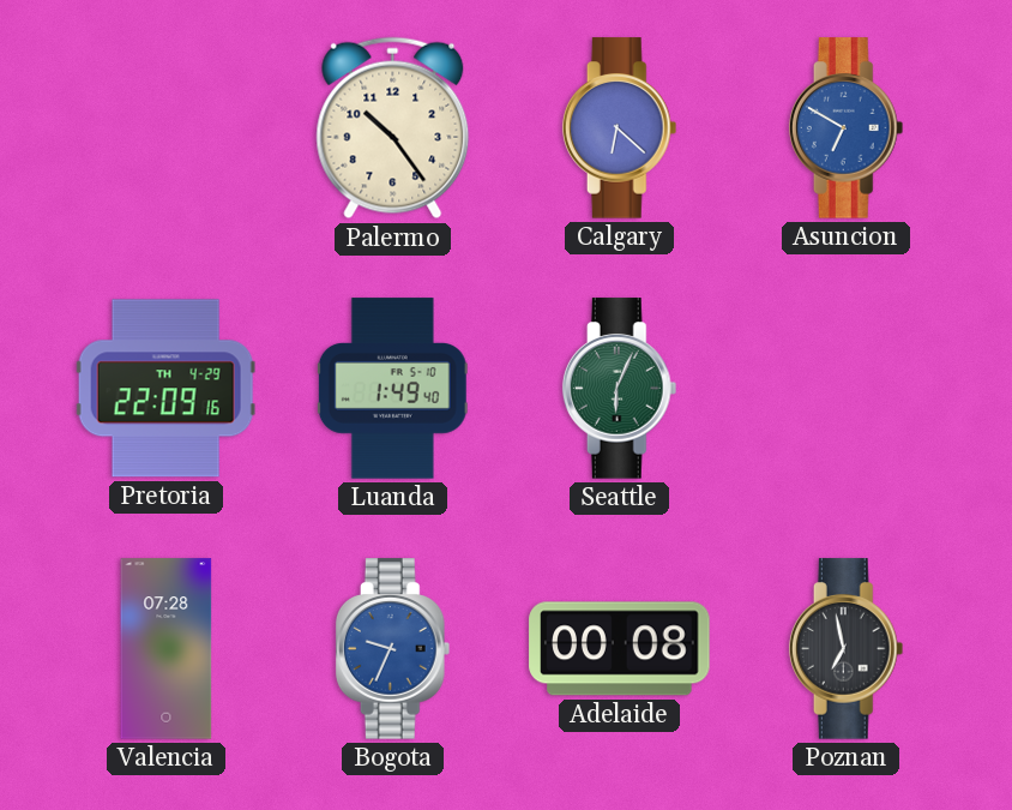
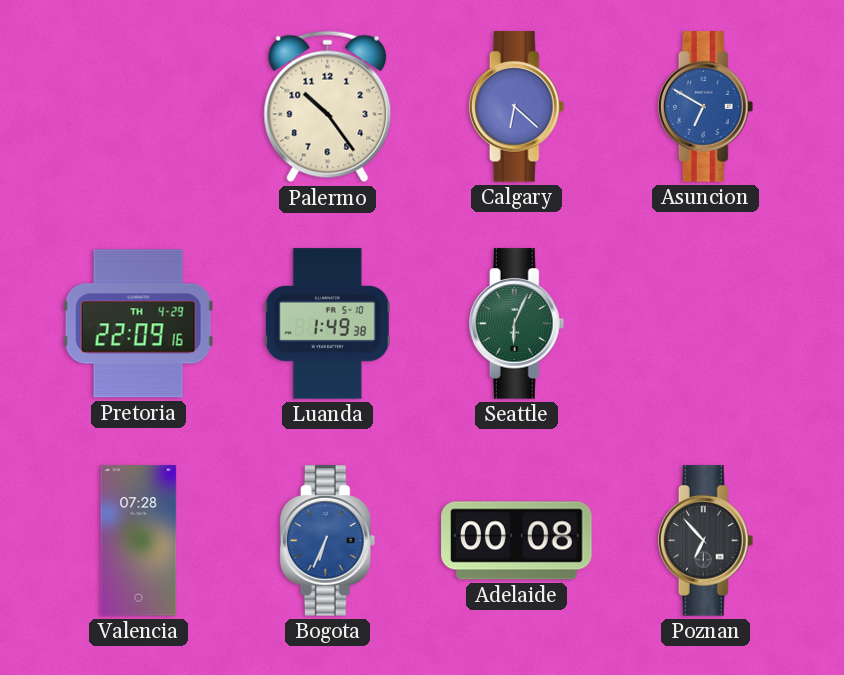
Luanda: 1:49:40 -> 1:49:38 (327, 324)
Bogota: 9:34 -> 6:34 (328, 541)
Poznan: 6:58 -> 6:53 (706, 541)
